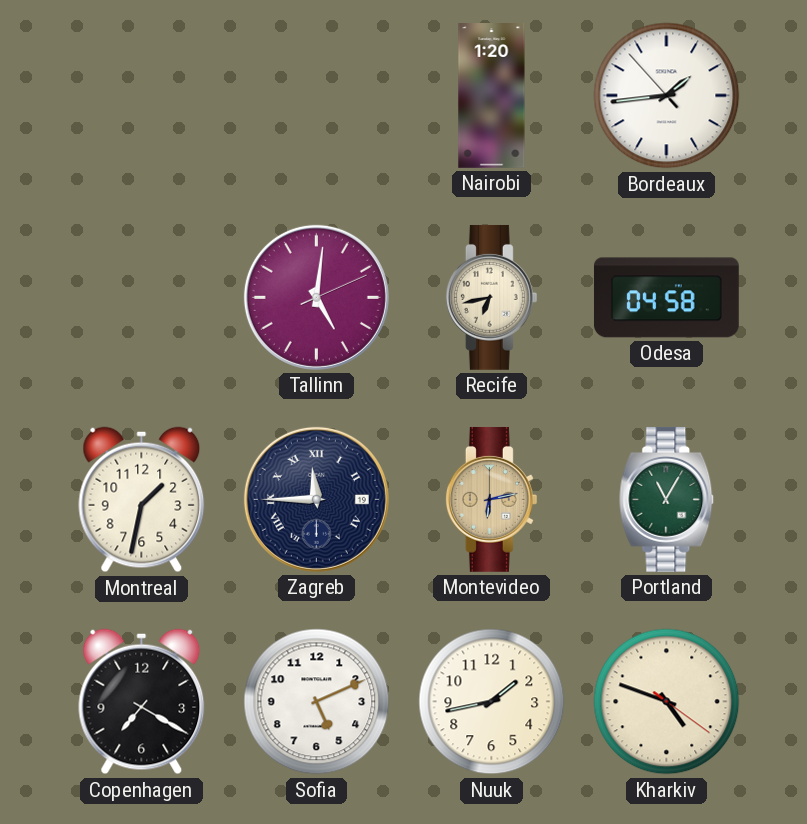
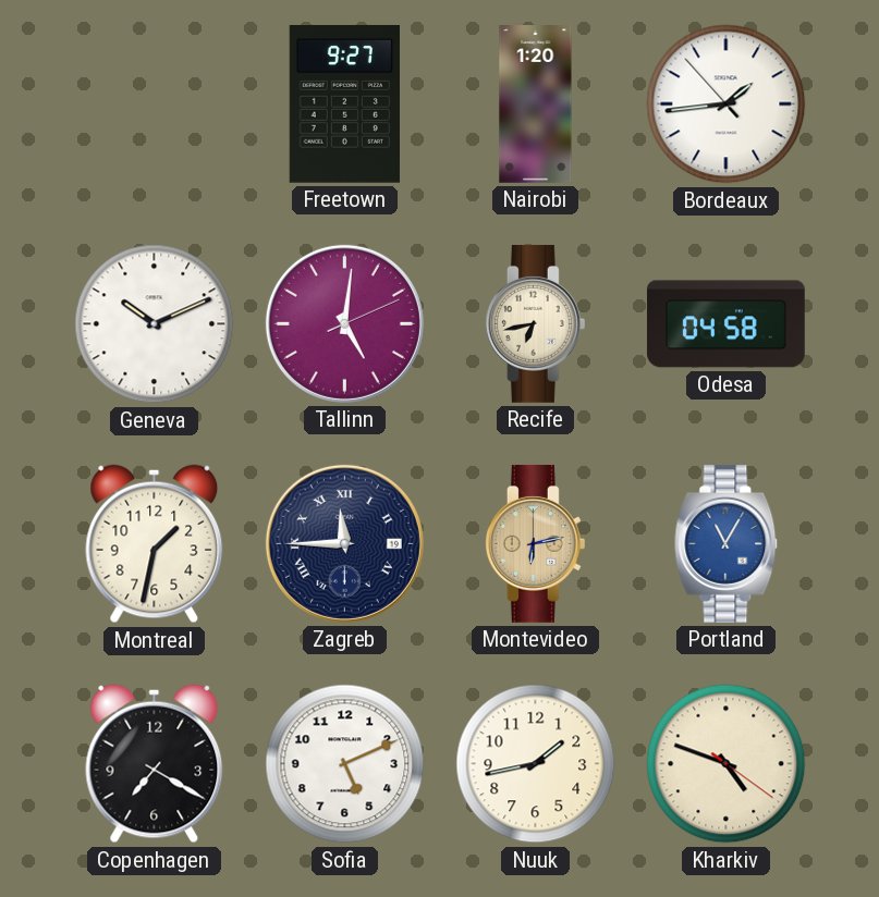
Freetown: none -> 9:27 (344, 103)
Geneva: none -> 10:11 (155, 324)
Portland dial: green -> blue (727, 543)
